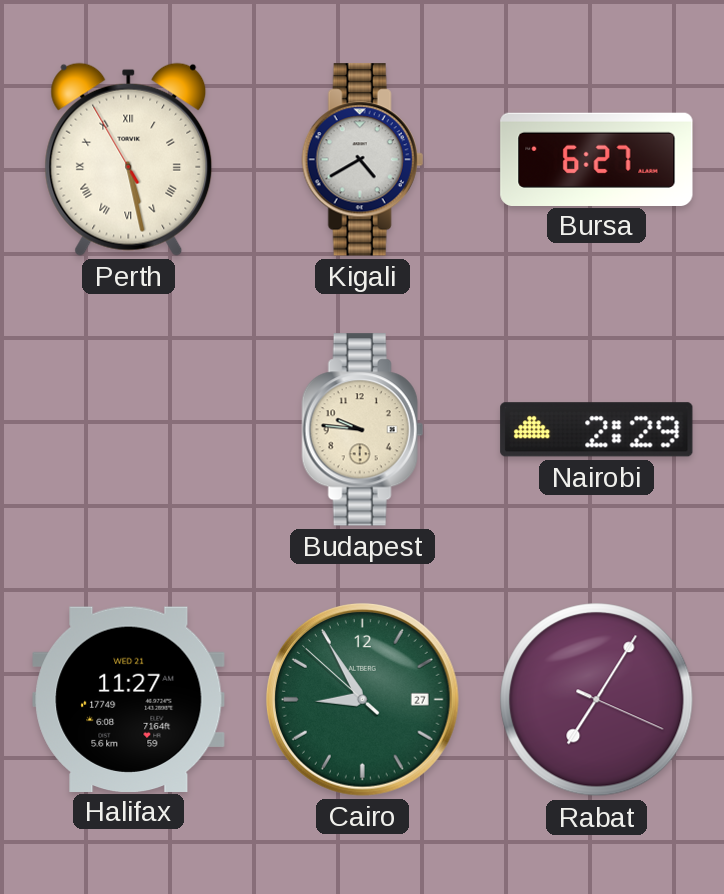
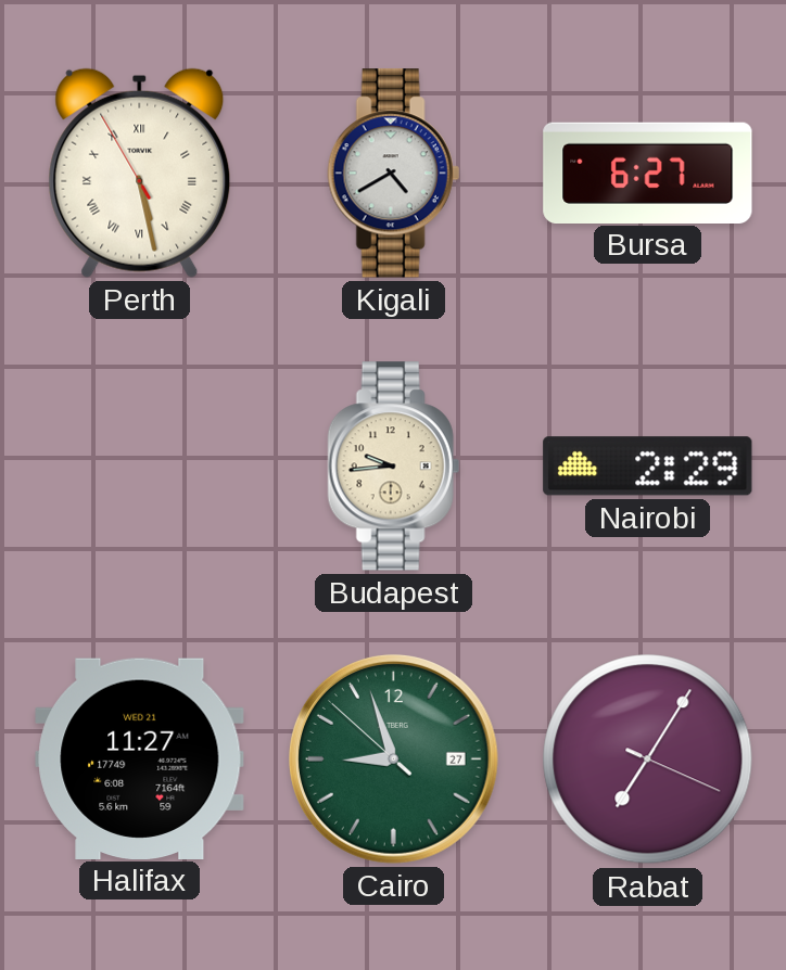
Budapest: 9:46 -> 9:44 (393, 467)
Cairo: 8:54 -> 8:56 (393, 758)
